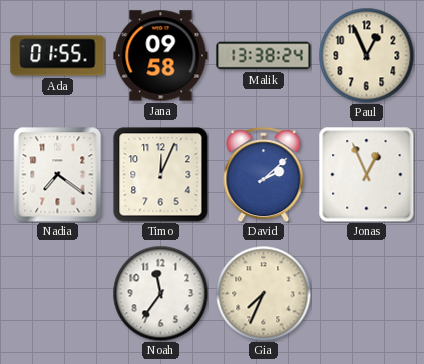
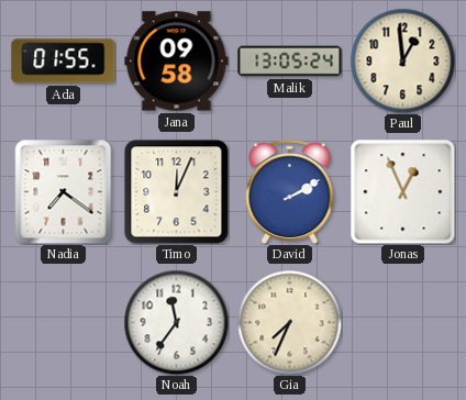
Malik: 13:38 -> 13:05 (290, 62)
Paul: 12:56 -> 12:59 (402, 60)
David: 2:08 -> 2:10 (290, 192)
